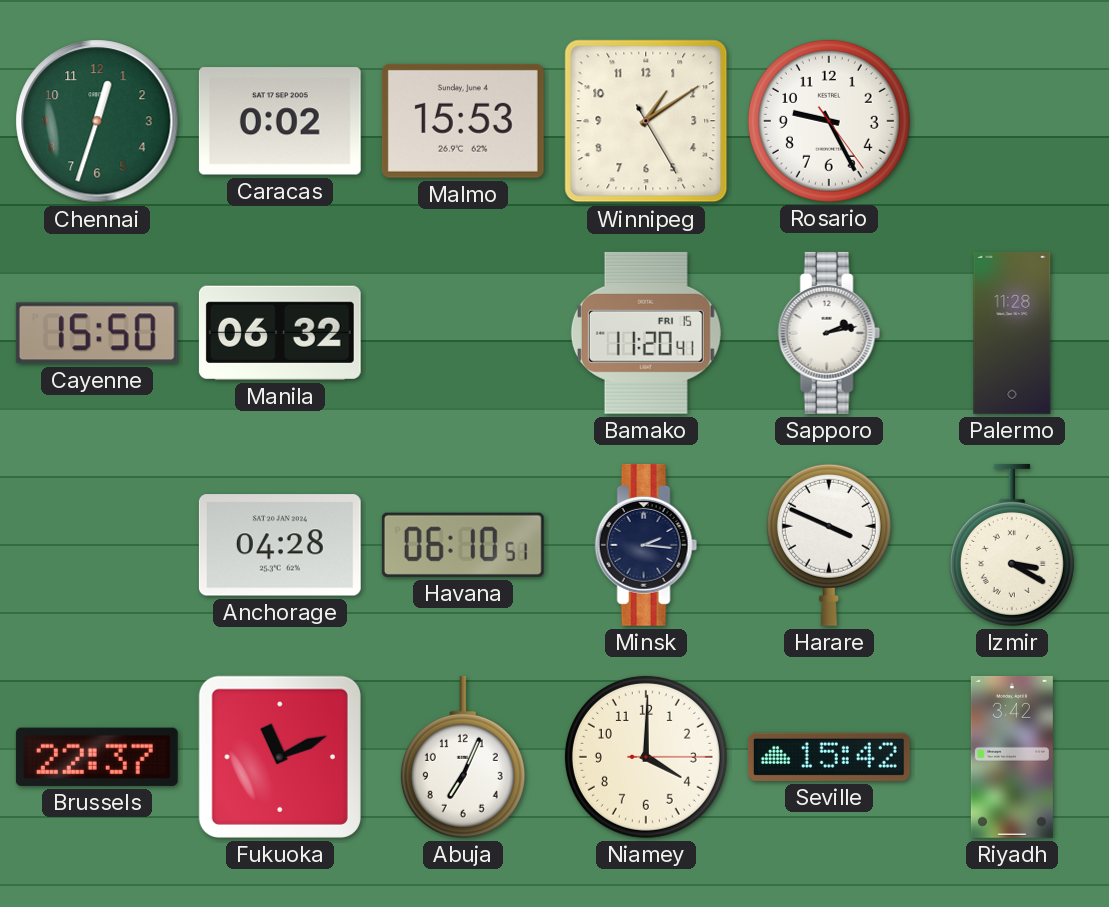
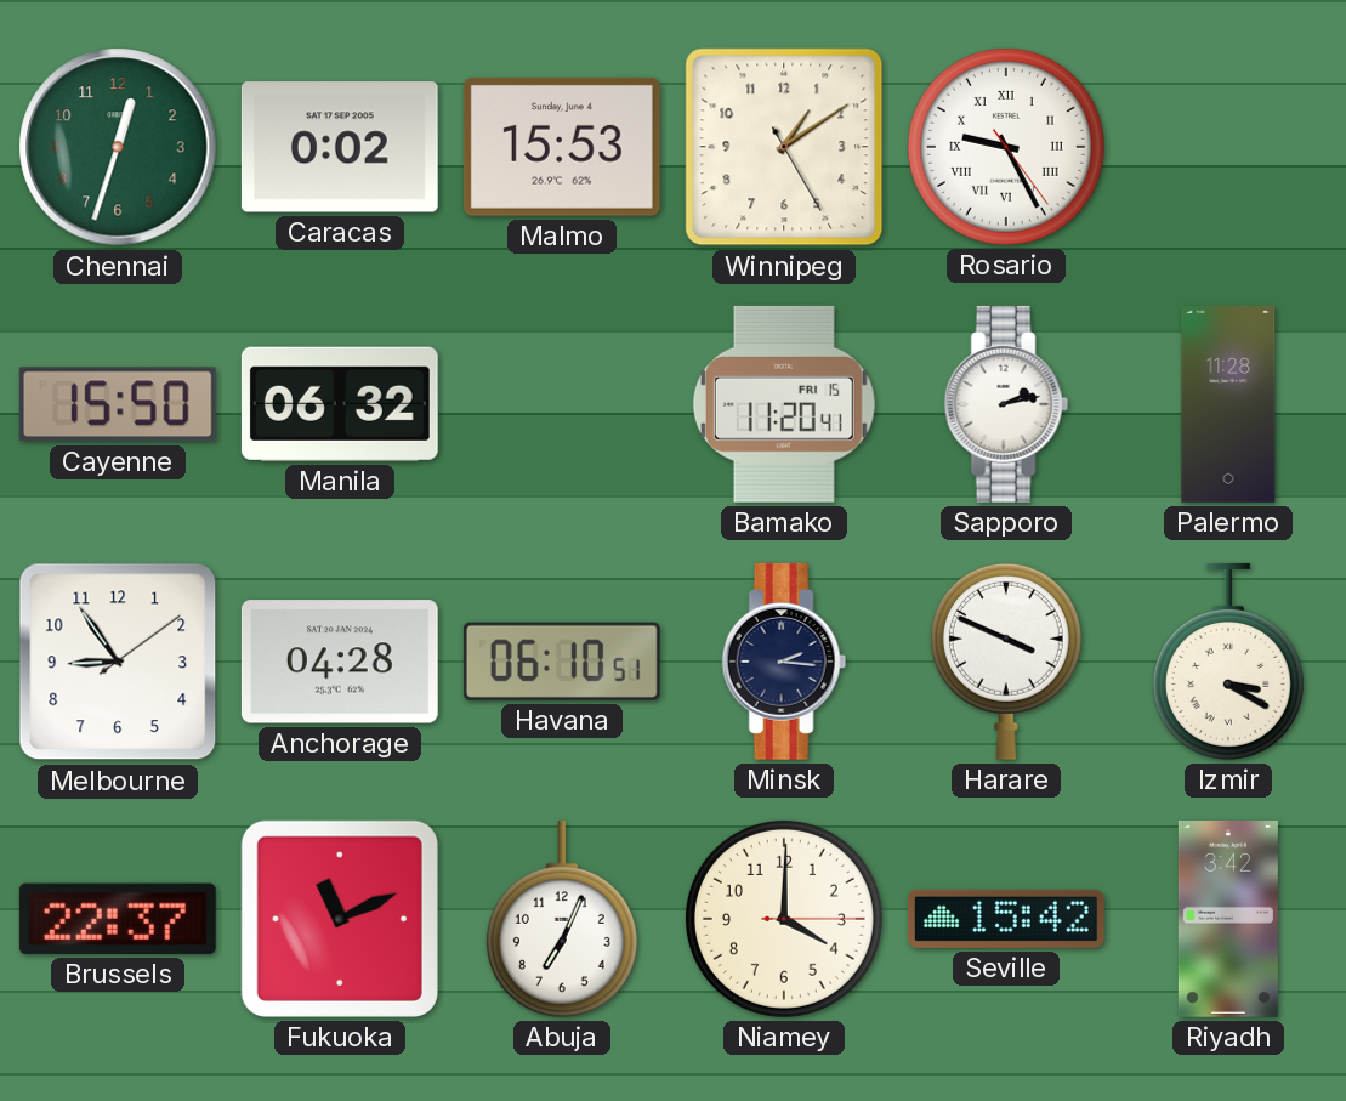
Rosario numerals: Arabic -> Roman (1006, 147)
Melbourne: none -> 8:54 (118, 662)
